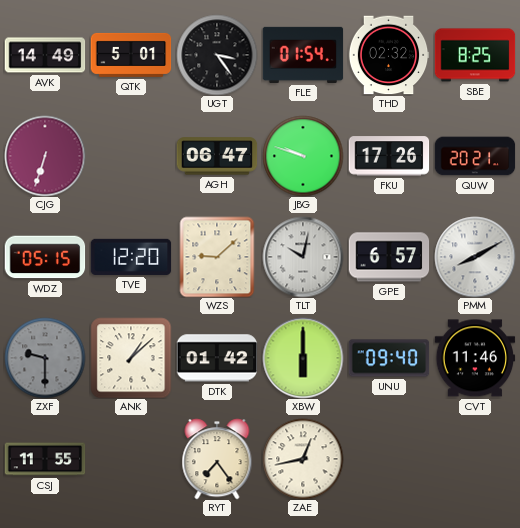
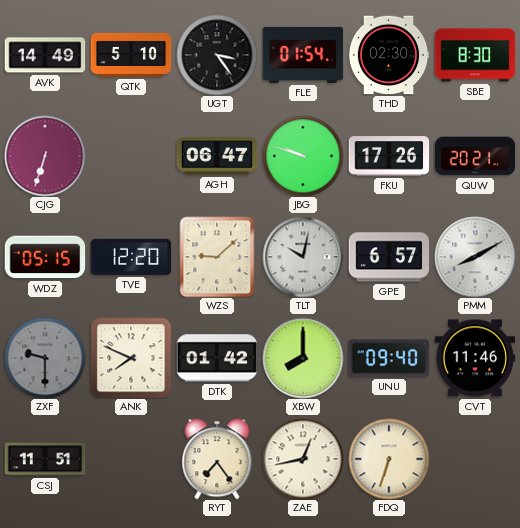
QTK: 5:01 -> 5:10 (131, 55)
THD: 02:32 -> 02:30 (389, 55)
SBE: 8:25 -> 8:30 (475, 55)
ANK: 1:08 -> 7:49 (131, 358)
XBW: 6:00 -> 8:00 (303, 358)
CSJ: 11:55 -> 11:51 (45, 459)
FDQ: none -> 6:33 (389, 459)
